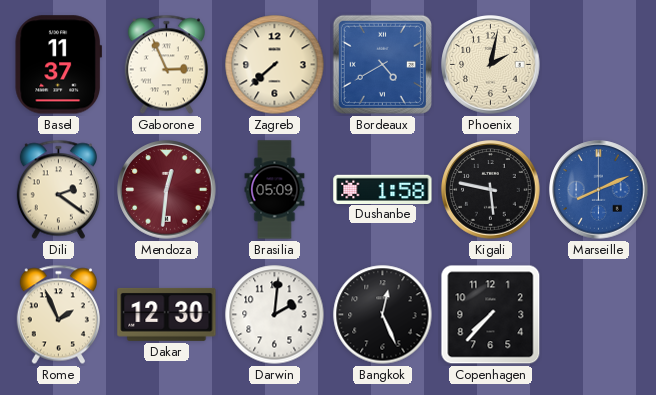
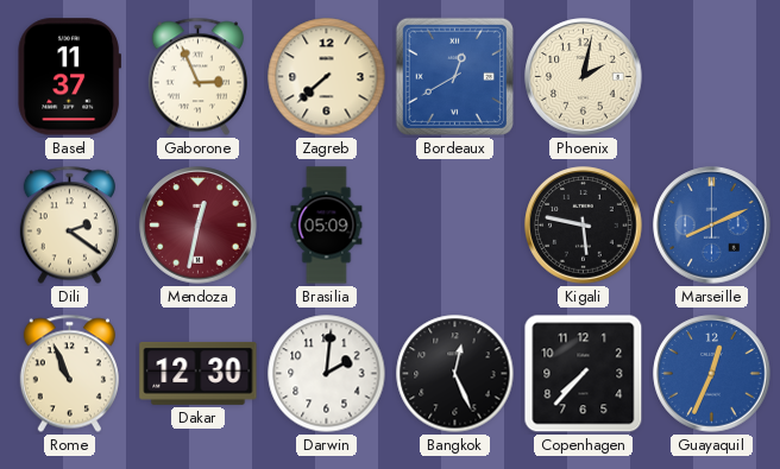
Bordeaux: 4:40 -> 12:40 (454, 76)
Mendoza: 12:31 -> 12:32 (199, 226)
Dushanbe: 1:58 -> none (383, 189)
Rome: 1:56 -> 10:56 (69, 374)
Guayaquil: none -> 12:34 (712, 374)
